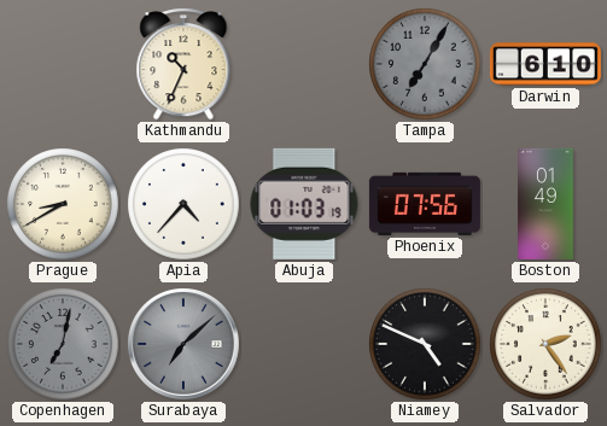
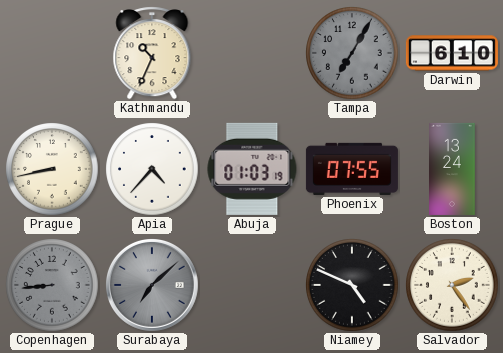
Prague: 8:40 -> 8:43 (52, 169)
Phoenix: 07:56 -> 07:55 (352, 169)
Boston: 01:49 -> 13:24 (452, 169)
Copenhagen: 7:02 -> 8:44 (52, 285)
